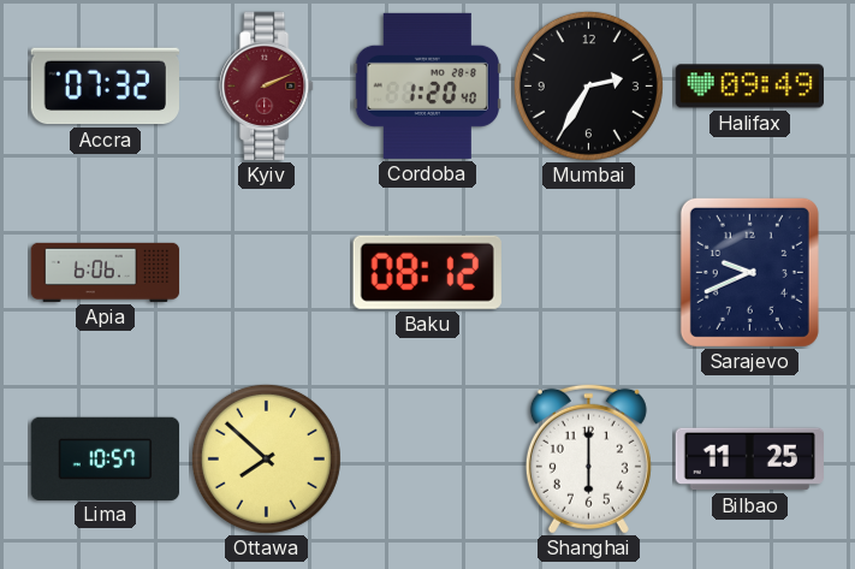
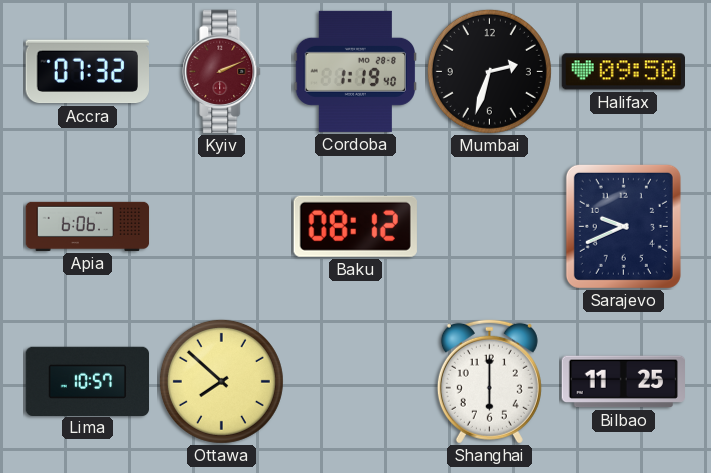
Cordoba: 1:20 -> 1:19 (355, 71)
Mumbai: 2:35 -> 2:33 (489, 71)
Halifax: 09:49 -> 09:50 (623, 72)
